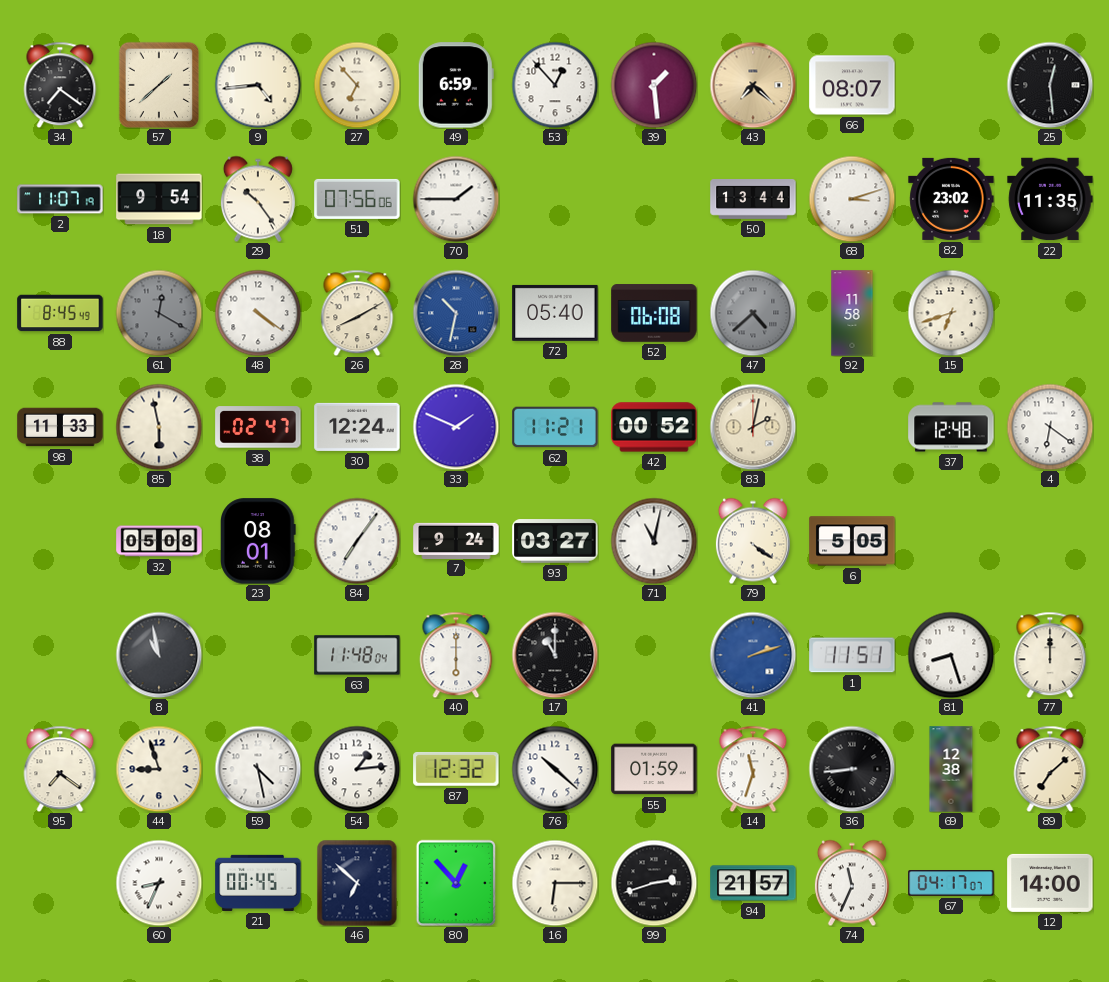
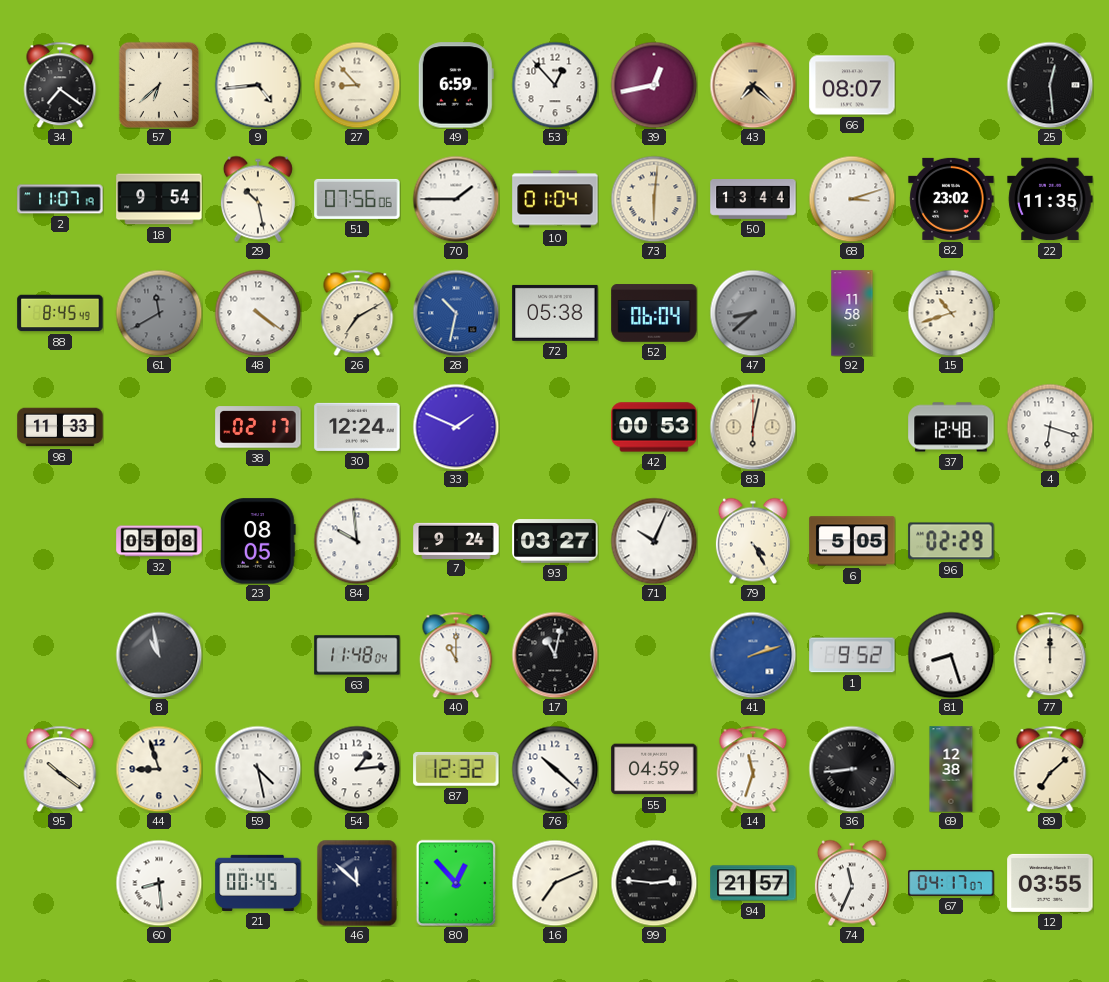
57: 1:38 -> 6:38 (158, 84)
27: 6:53 -> 8:53 (357, 85)
39: 1:29 -> 12:43 (654, 85)
29: 10:24 -> 10:28 (258, 199)
10: none -> 01:04 (555, 199)
73: none -> 6:01 (654, 199)
61: 12:20 -> 11:40 (159, 313)
26: 8:10 -> 7:10 (357, 313)
72: 05:40 -> 05:38 (555, 313)
52: 06:08 -> 06:04 (654, 313)
47: 4:38 -> 8:38 (753, 313)
15: 6:42 -> 10:42 (951, 313)
85: 5:58 -> none (159, 427)
38: 02:47 -> 02:17 (258, 427)
62: 11:21 -> none (555, 427)
42: 00:52 -> 00:53 (654, 427)
83: 2:02 -> 6:02 (753, 427)
4: 6:21 -> 6:18 (1050, 427)
23: 08:01 -> 08:05 (258, 541)
84: 7:06 -> 9:59 (357, 541)
71: 11:02 -> 10:04 (654, 541)
79: 4:21 -> 4:25 (753, 541)
96: none -> 02:29 (951, 541)
40: 6:00 -> 11:00 (456, 655)
17: 11:00 -> 11:02 (555, 655)
1: 11:51 -> 9:52 (852, 655)
95: 7:21 -> 10:21 (60, 769)
55: 01:59 -> 04:59 (654, 769)
60: 8:34 -> 8:29 (159, 883)
46: 6:52 -> 11:52 (357, 883)
16: 6:15 -> 7:11 (555, 883)
99: 2:42 -> 2:46 (654, 883)
12: 14:00 -> 03:55 (1050, 883)
